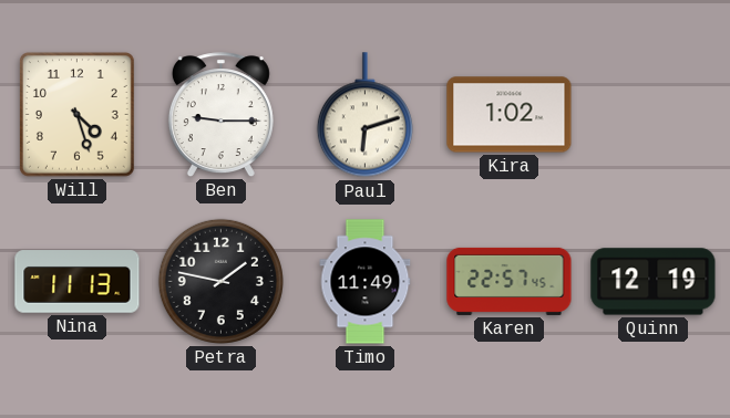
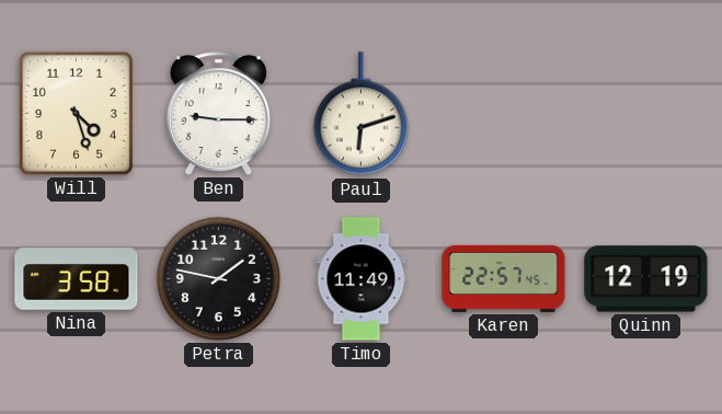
Kira: 1:02 -> none (510, 115)
Nina: 11:13 -> 3:58 (77, 279)
